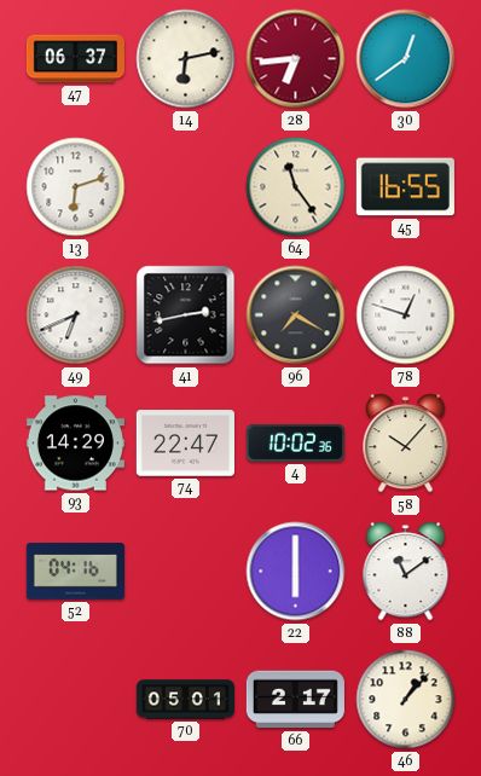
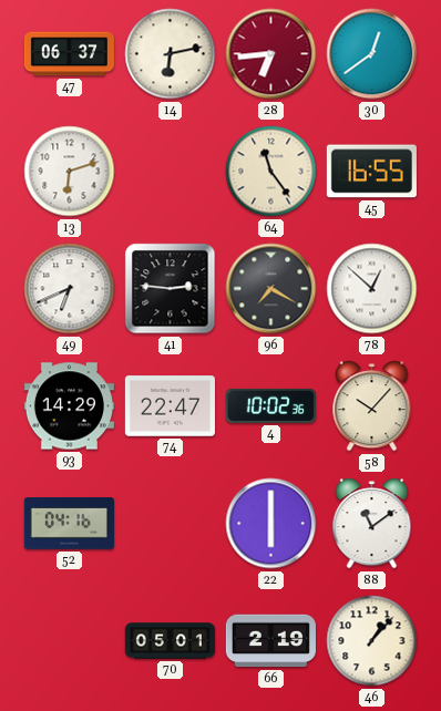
41: 2:43 -> 2:46 (171, 289)
78: 12:48 -> 12:52 (372, 289)
66: 2:17 -> 2:19 (270, 641)
